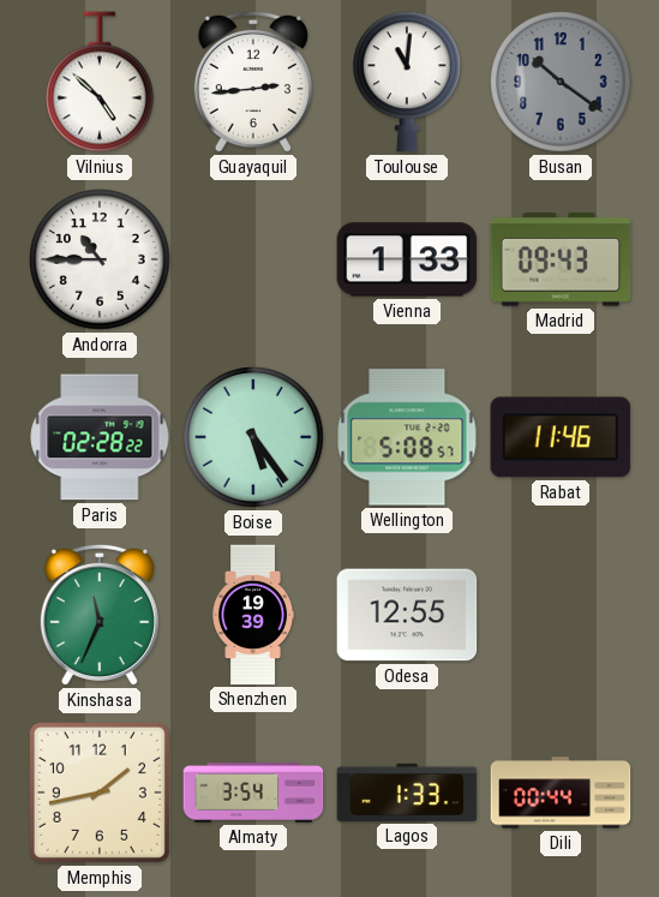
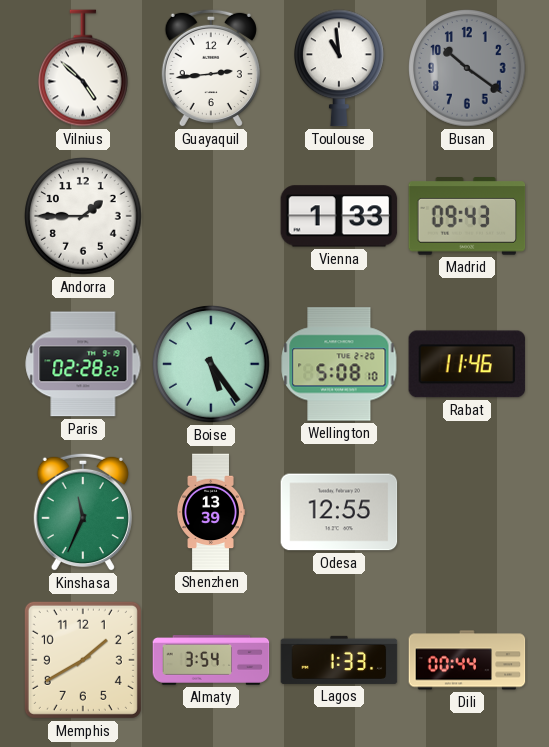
Toulouse: 11:01 -> 10:59 (340, 68)
Andorra: 10:45 -> 1:45 (83, 216)
Wellington: 5:08:57 -> 5:08:10 (339, 364)
Shenzhen: 19:39 -> 13:39 (212, 512)
Memphis: 1:43 -> 1:40 (83, 660)
